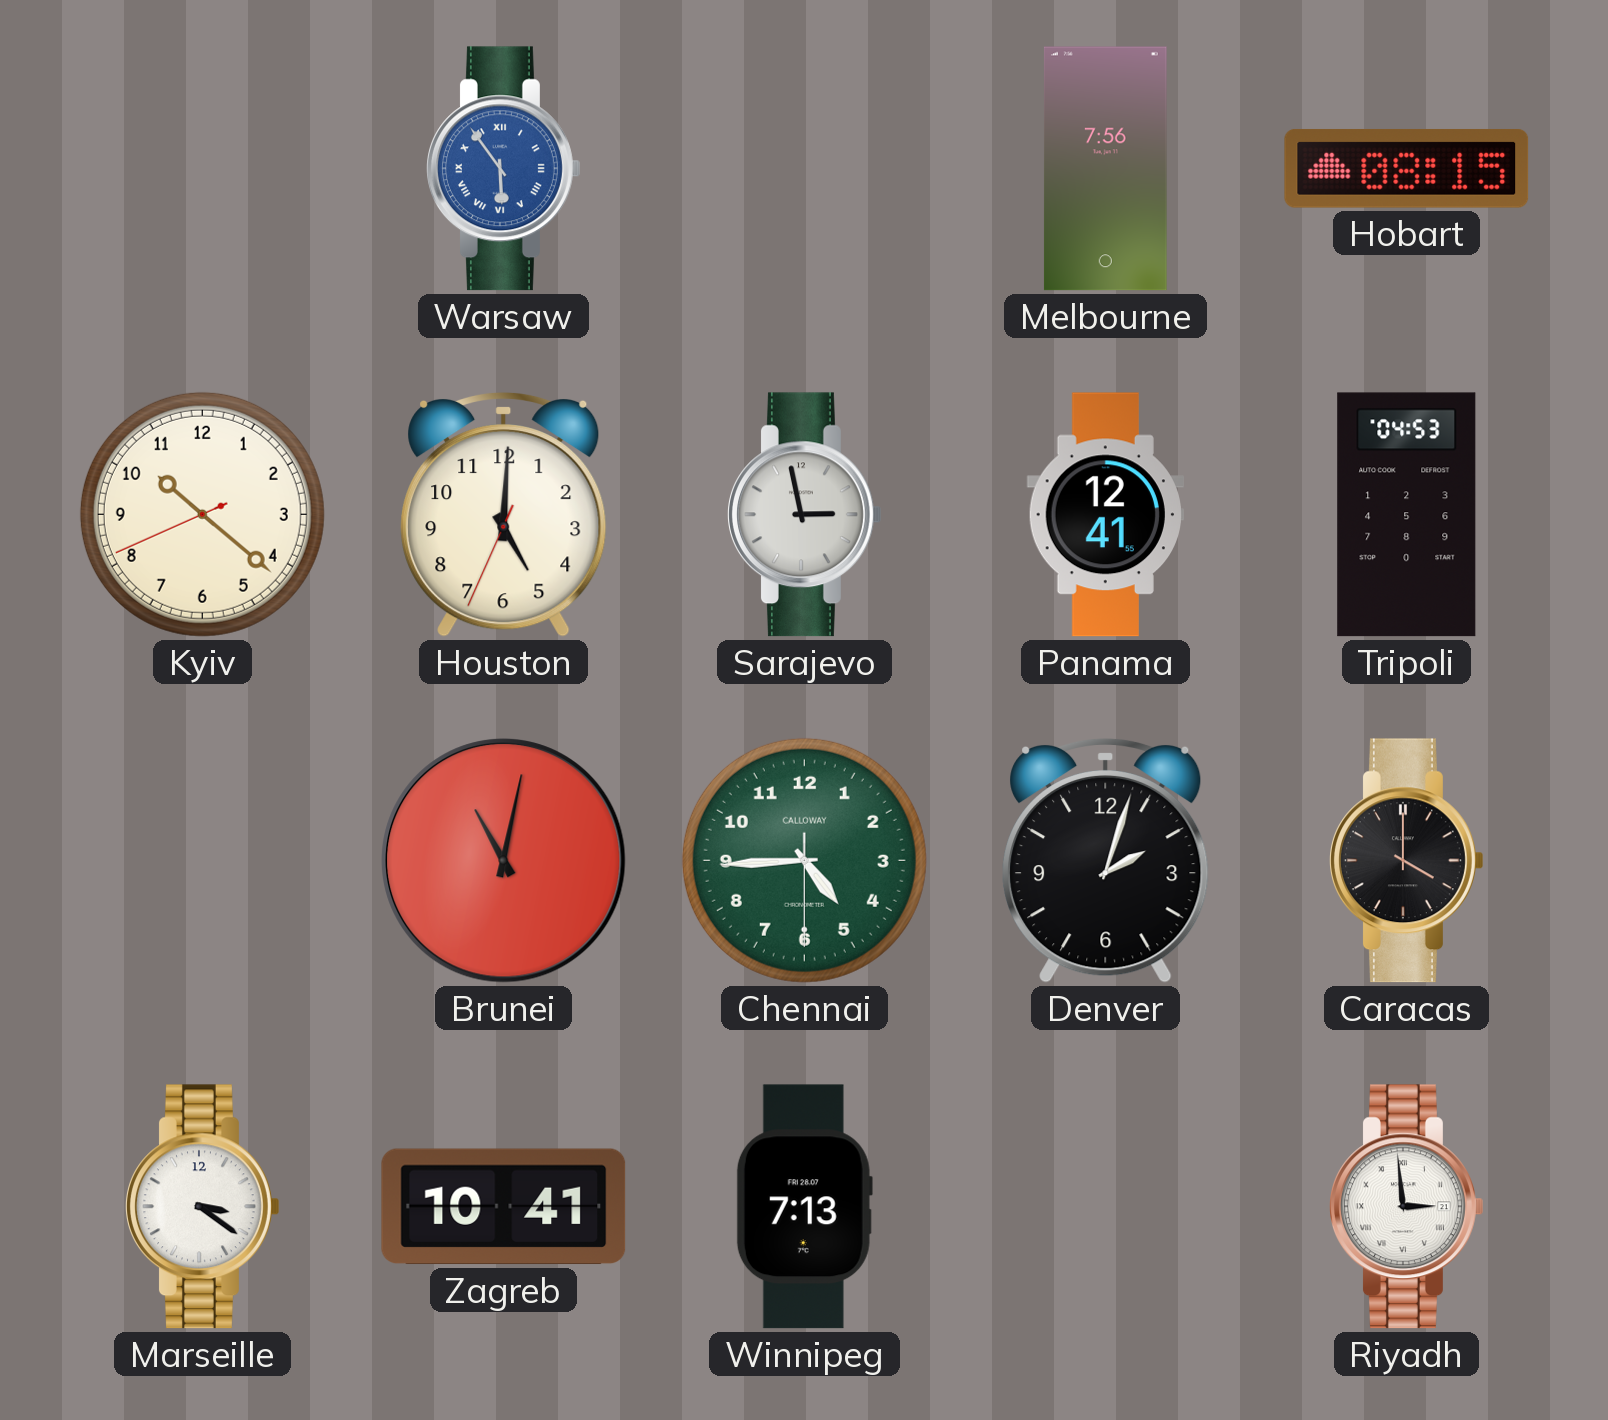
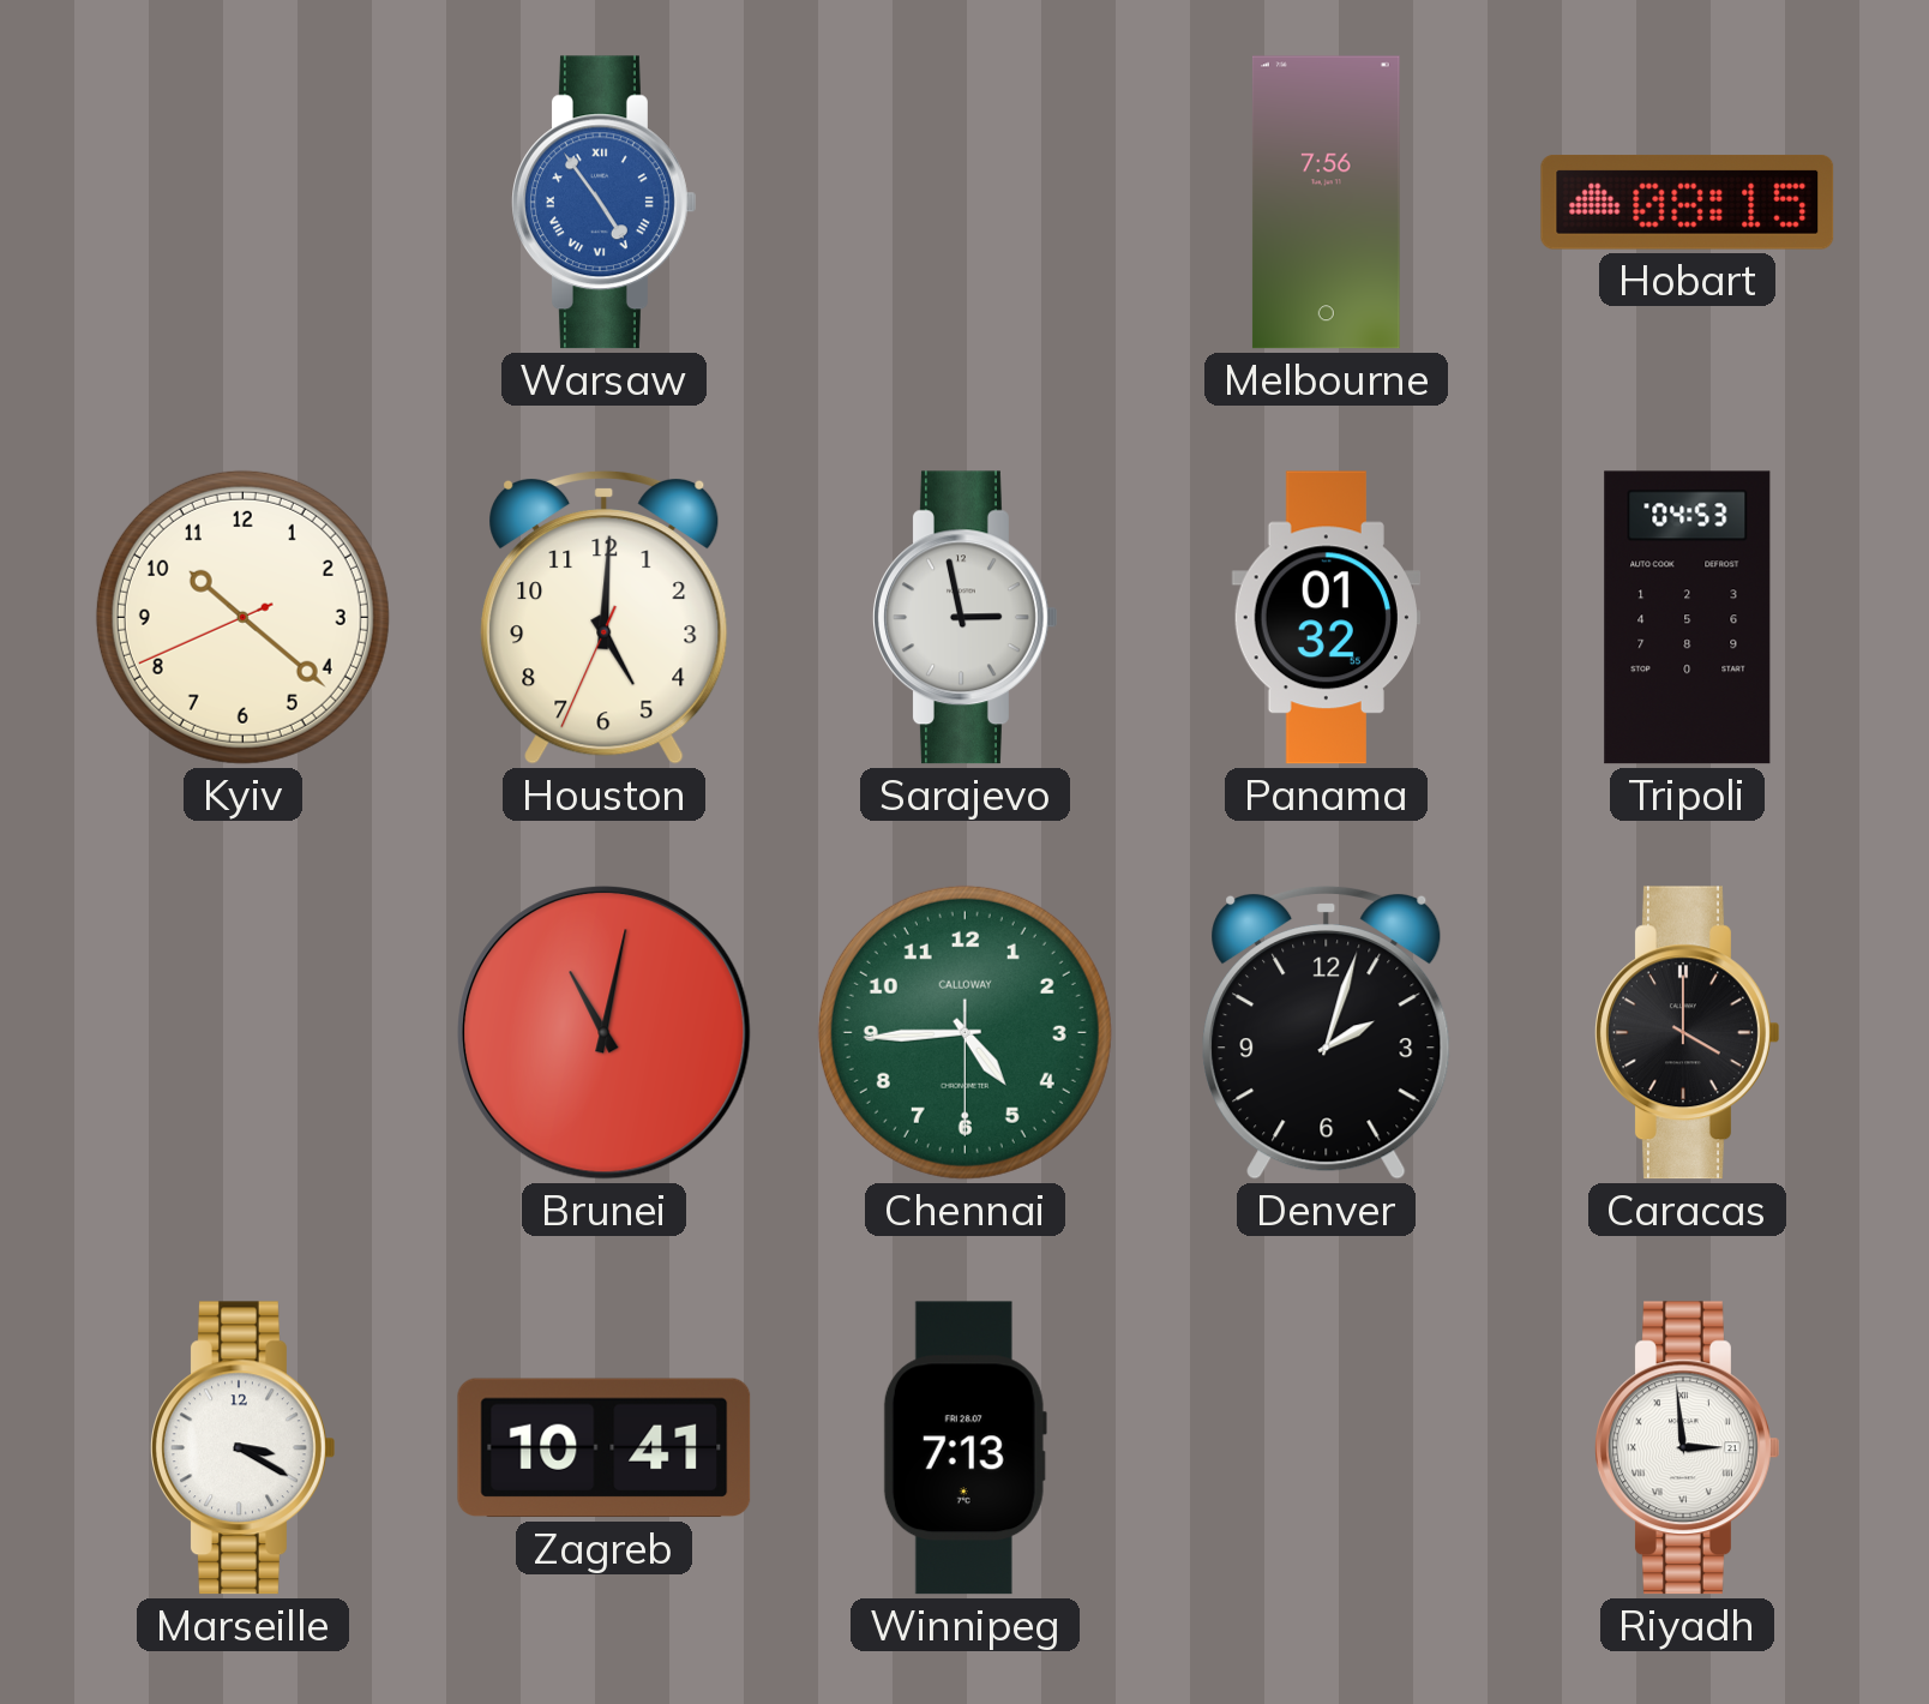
Warsaw: 5:54 -> 4:54 (605, 203)
Panama: 12:41 -> 01:32 (1326, 618)
Marseille: 3:21 -> 3:20 (244, 1448)
